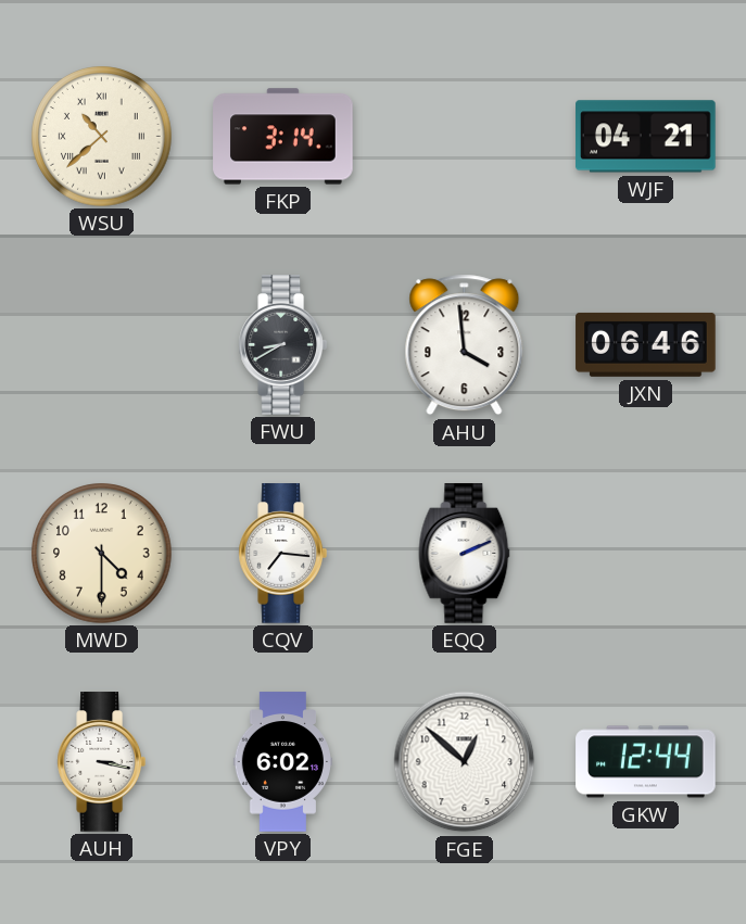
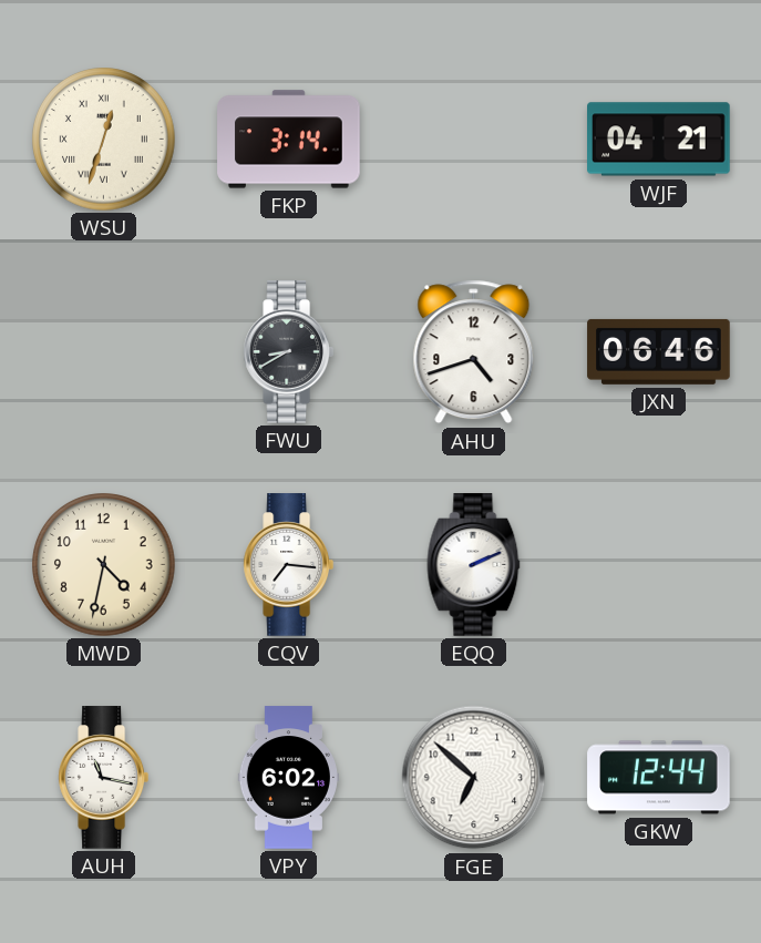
WSU: 10:38 -> 12:33 (104, 140)
AHU: 3:59 -> 4:42 (474, 352)
MWD: 4:30 -> 4:32 (104, 565)
AUH: 3:17 -> 11:17 (103, 778)
FGE: 12:52 -> 6:52 (474, 778)
